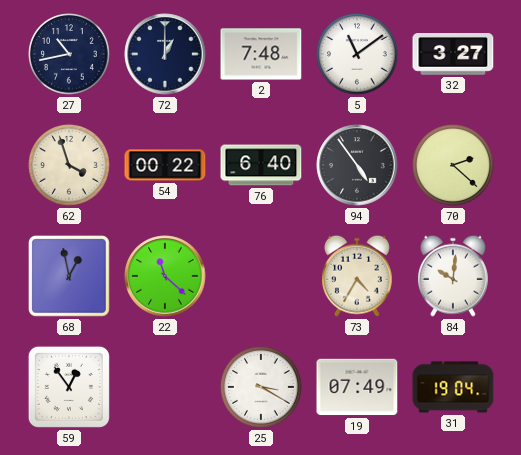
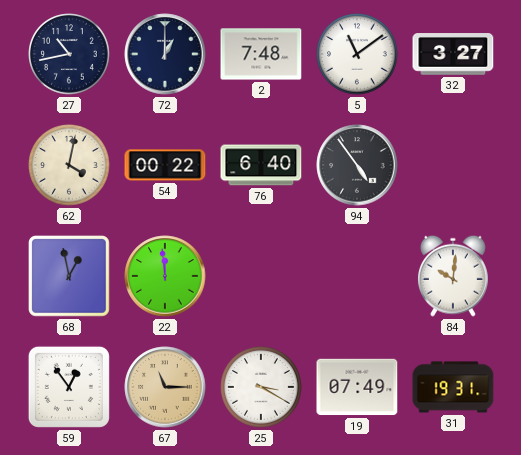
62: 3:57 -> 4:02 (70, 166)
70: 2:22 -> none (454, 166)
22: 11:22 -> 11:59 (165, 276)
73: 4:35 -> none (357, 276)
67: none -> 11:15 (165, 387)
31: 19:04 -> 19:31 (453, 387)
